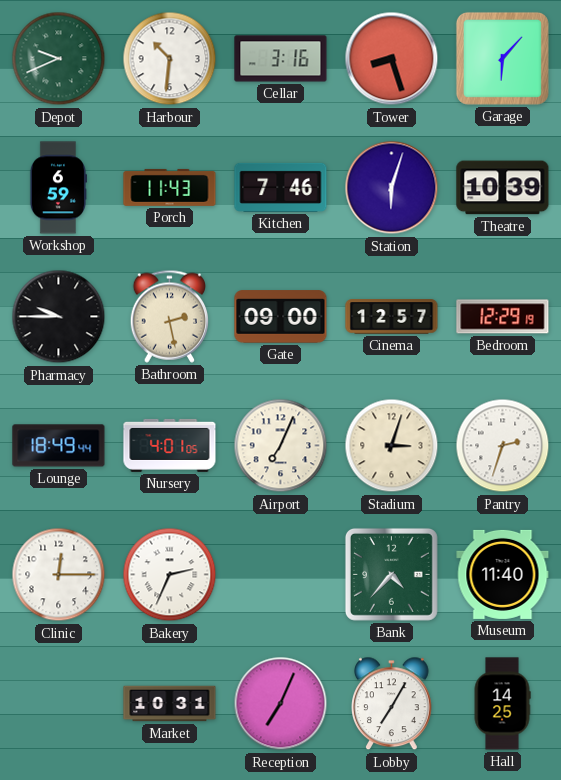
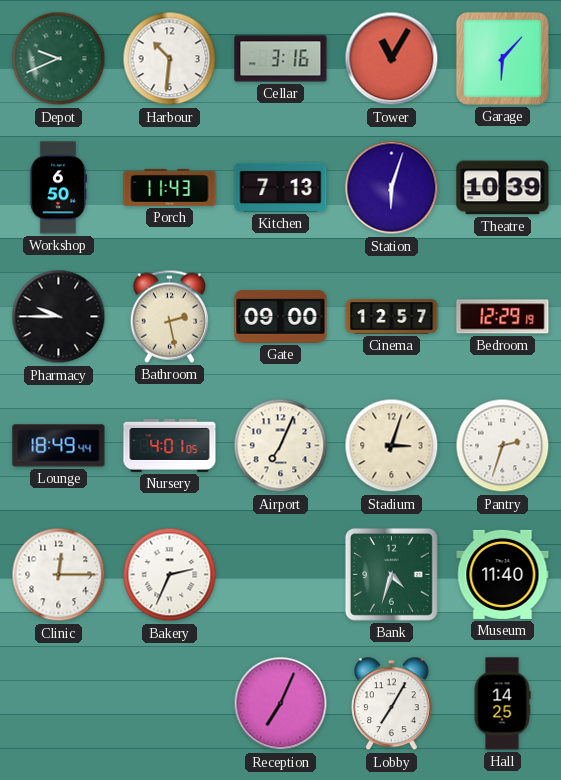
Tower: 8:27 -> 11:05 (392, 59)
Workshop: 6:59 -> 6:50 (57, 188)
Kitchen: 7:46 -> 7:13 (281, 187)
Bank: 4:37 -> 4:33 (391, 574)
Market: 10:31 -> none (170, 704)
